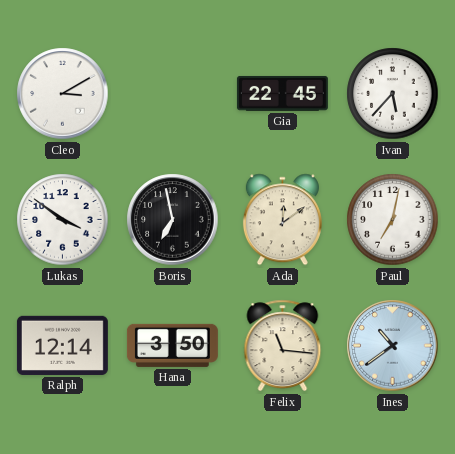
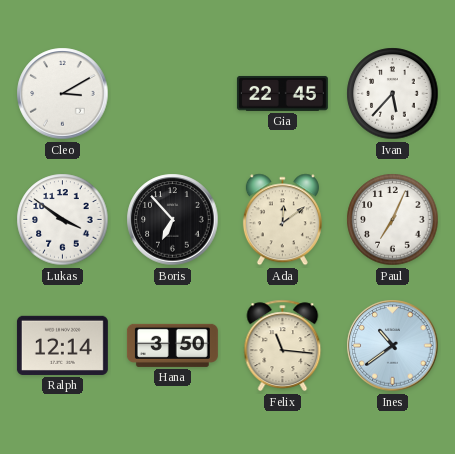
Boris: 6:58 -> 6:53 (173, 220)
Paul: 7:02 -> 7:04 (393, 220)
